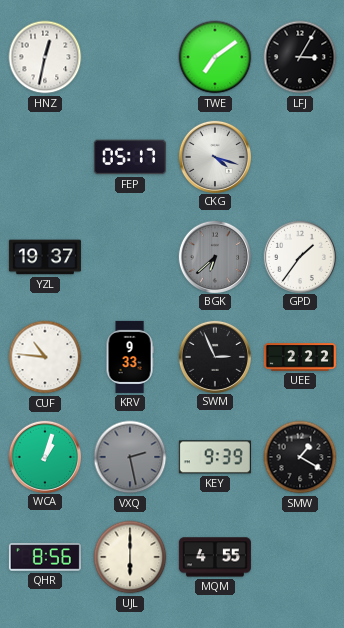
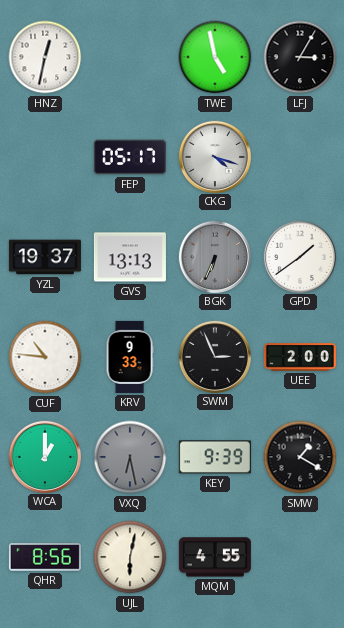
TWE: 7:09 -> 4:58 (215, 57)
GVS: none -> 13:13 (130, 257)
BGK: 6:38 -> 6:34 (214, 256)
GPD: 1:36 -> 1:39 (299, 256)
UEE: 2:22 -> 2:00 (300, 357)
WCA: 1:03 -> 1:00 (44, 456)
VXQ: 2:28 -> 6:28 (130, 457)
UJL: 6:00 -> 6:02 (130, 557)
